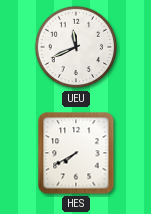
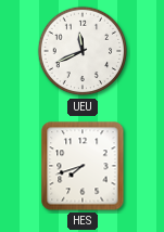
HES: 7:40 -> 7:42 (83, 166)
